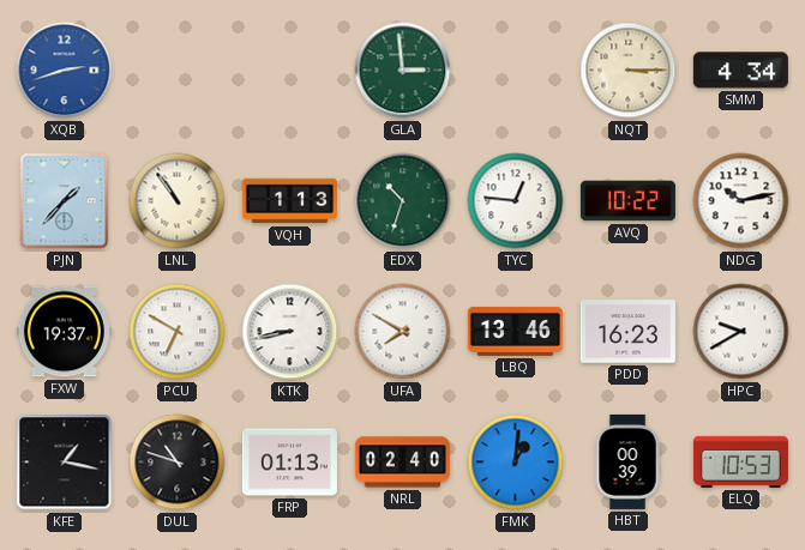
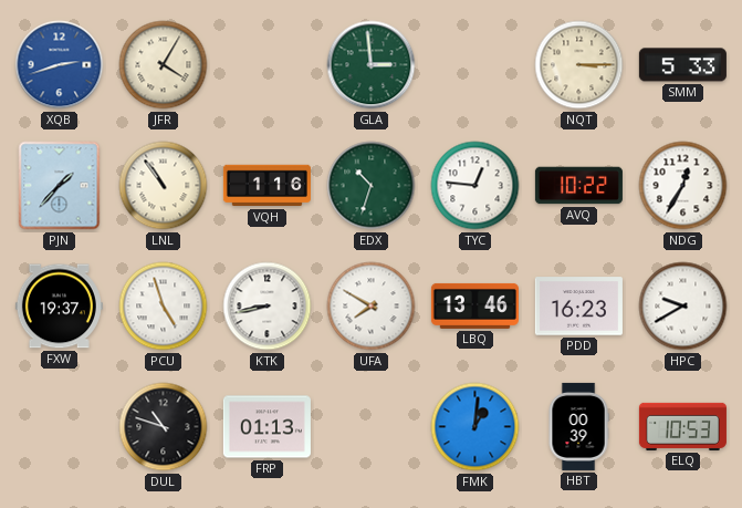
JFR: none -> 4:05 (164, 65)
SMM: 4:34 -> 5:33 (682, 65)
VQH: 1:13 -> 1:16 (267, 186)
NDG: 10:13 -> 12:35 (683, 186)
PCU: 6:50 -> 4:57 (164, 307)
KFE: 1:17 -> none (65, 463)
NRL: 02:40 -> none (402, 463)
